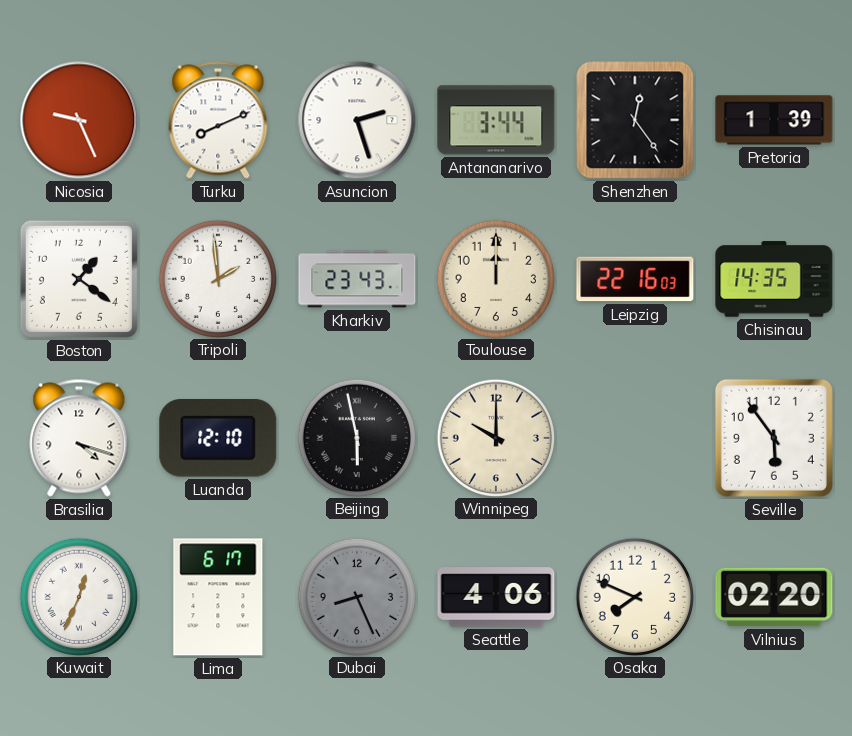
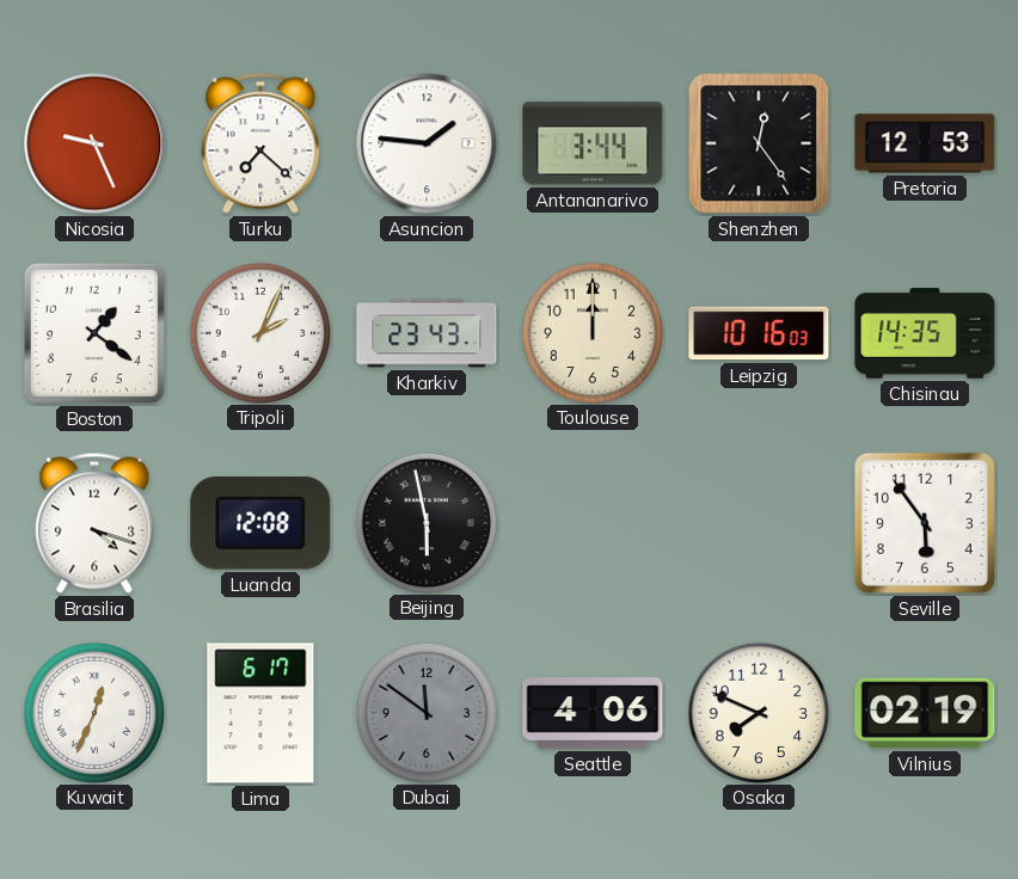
Turku: 8:11 -> 7:22 (260, 143)
Asuncion: 2:27 -> 1:46 (427, 143)
Pretoria: 1:39 -> 12:53 (925, 143)
Tripoli: 1:59 -> 2:04 (259, 332)
Leipzig: 22:16 -> 10:16 (759, 333)
Luanda: 12:10 -> 12:08 (260, 524)
Winnipeg: 10:00 -> none (495, 437)
Dubai: 8:26 -> 11:51 (425, 712)
Vilnius: 02:20 -> 02:19 (925, 713)
